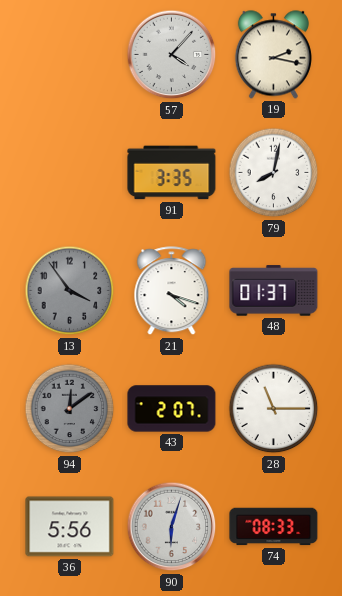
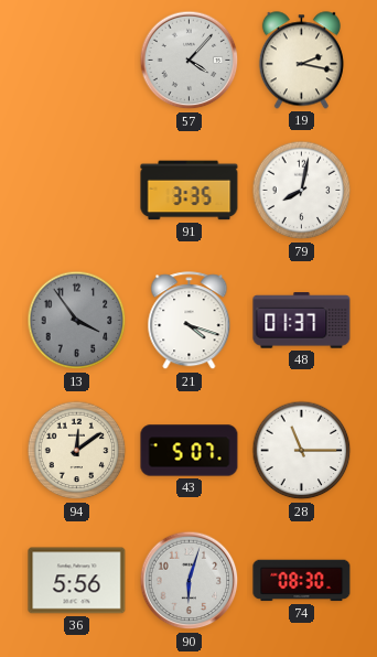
94 dial: grey -> cream (77, 451)
43: 2:07 -> 5:07 (190, 451)
74: 08:33 -> 08:30 (302, 581)
